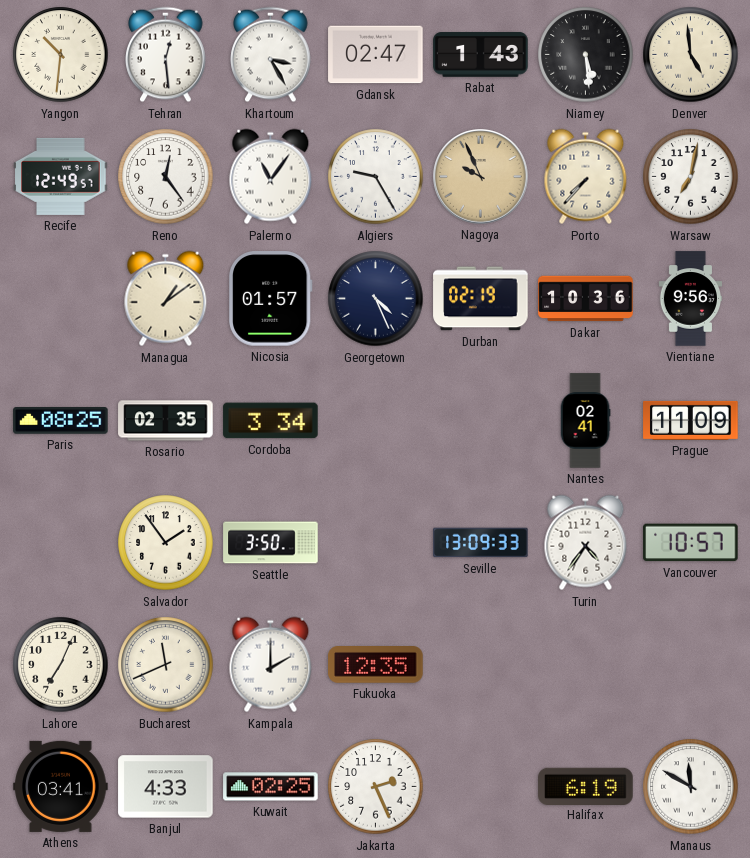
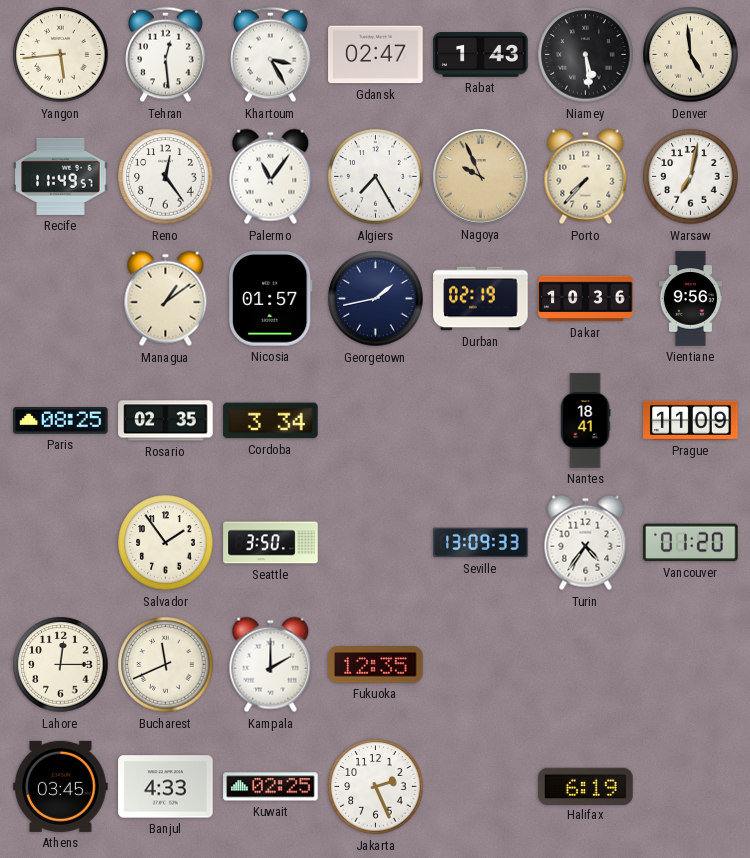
Yangon: 10:31 -> 5:44 (61, 55)
Recife: 12:49 -> 11:49 (61, 176)
Algiers: 9:25 -> 7:25 (376, 177)
Georgetown: 4:26 -> 1:43 (376, 299)
Nantes: 02:41 -> 18:41 (585, 421)
Vancouver: 10:57 -> 01:20 (691, 543)
Lahore: 7:04 -> 12:15 (61, 665)
Athens: 03:41 -> 03:45 (61, 786)
Manaus: 11:50 -> none (691, 787)
